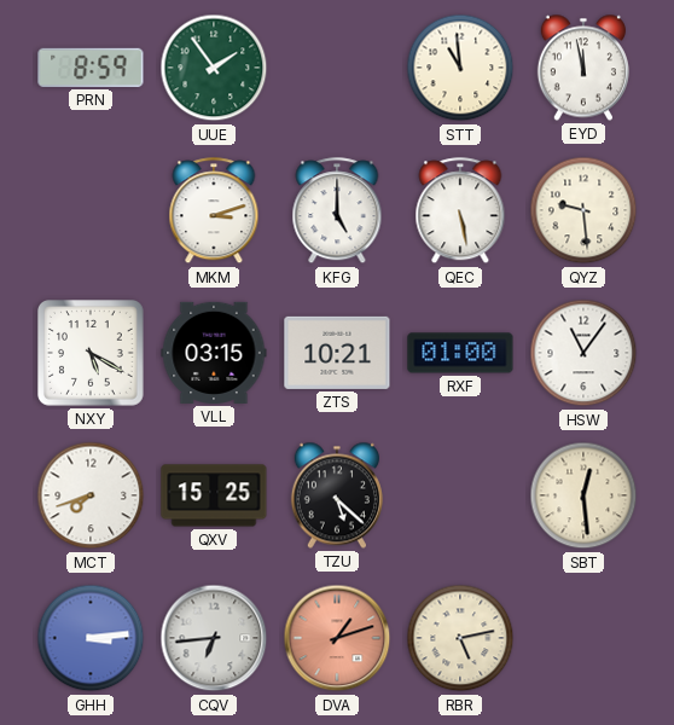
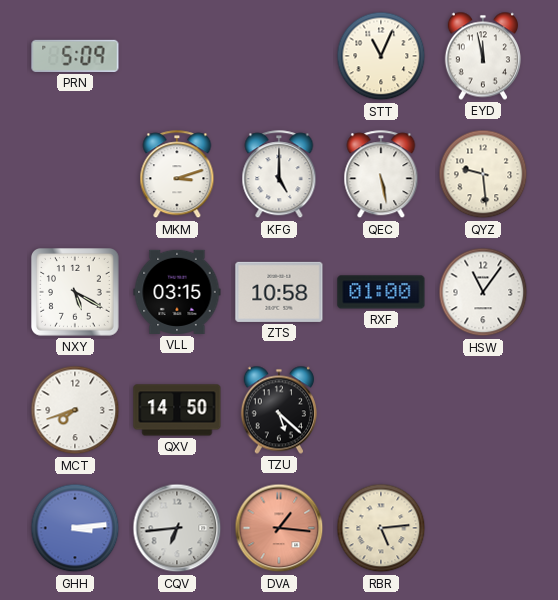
PRN: 8:59 -> 5:09 (75, 56)
UUE: 1:54 -> none (214, 68)
STT: 10:59 -> 11:04 (381, 56)
ZTS: 10:21 -> 10:58 (279, 292)
QXV: 15:25 -> 14:50 (177, 410)
SBT: 12:29 -> none (583, 495)
DVA: 1:12 -> 1:16 (279, 528)
RBR: 5:13 -> 5:14 (381, 528)
